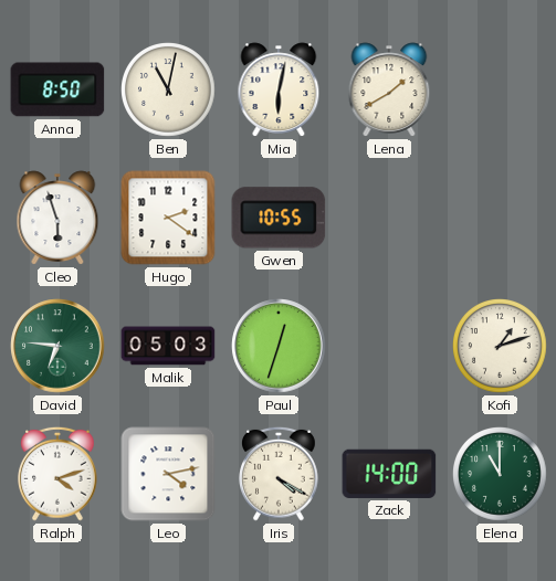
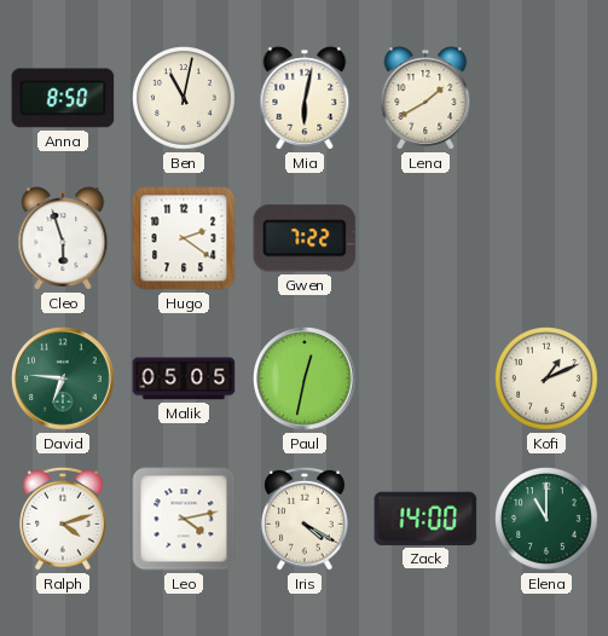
Gwen: 10:55 -> 7:22 (305, 238)
Malik: 05:03 -> 05:05 (184, 378)
Paul: 12:33 -> 12:32 (305, 378)
Kofi: 1:12 -> 1:11 (548, 380)
